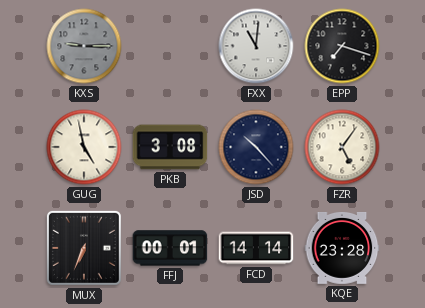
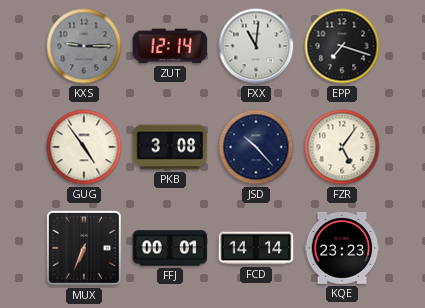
ZUT: none -> 12:14 (170, 46)
GUG: 4:58 -> 4:54 (84, 147)
KQE: 23:28 -> 23:23 (342, 249)
